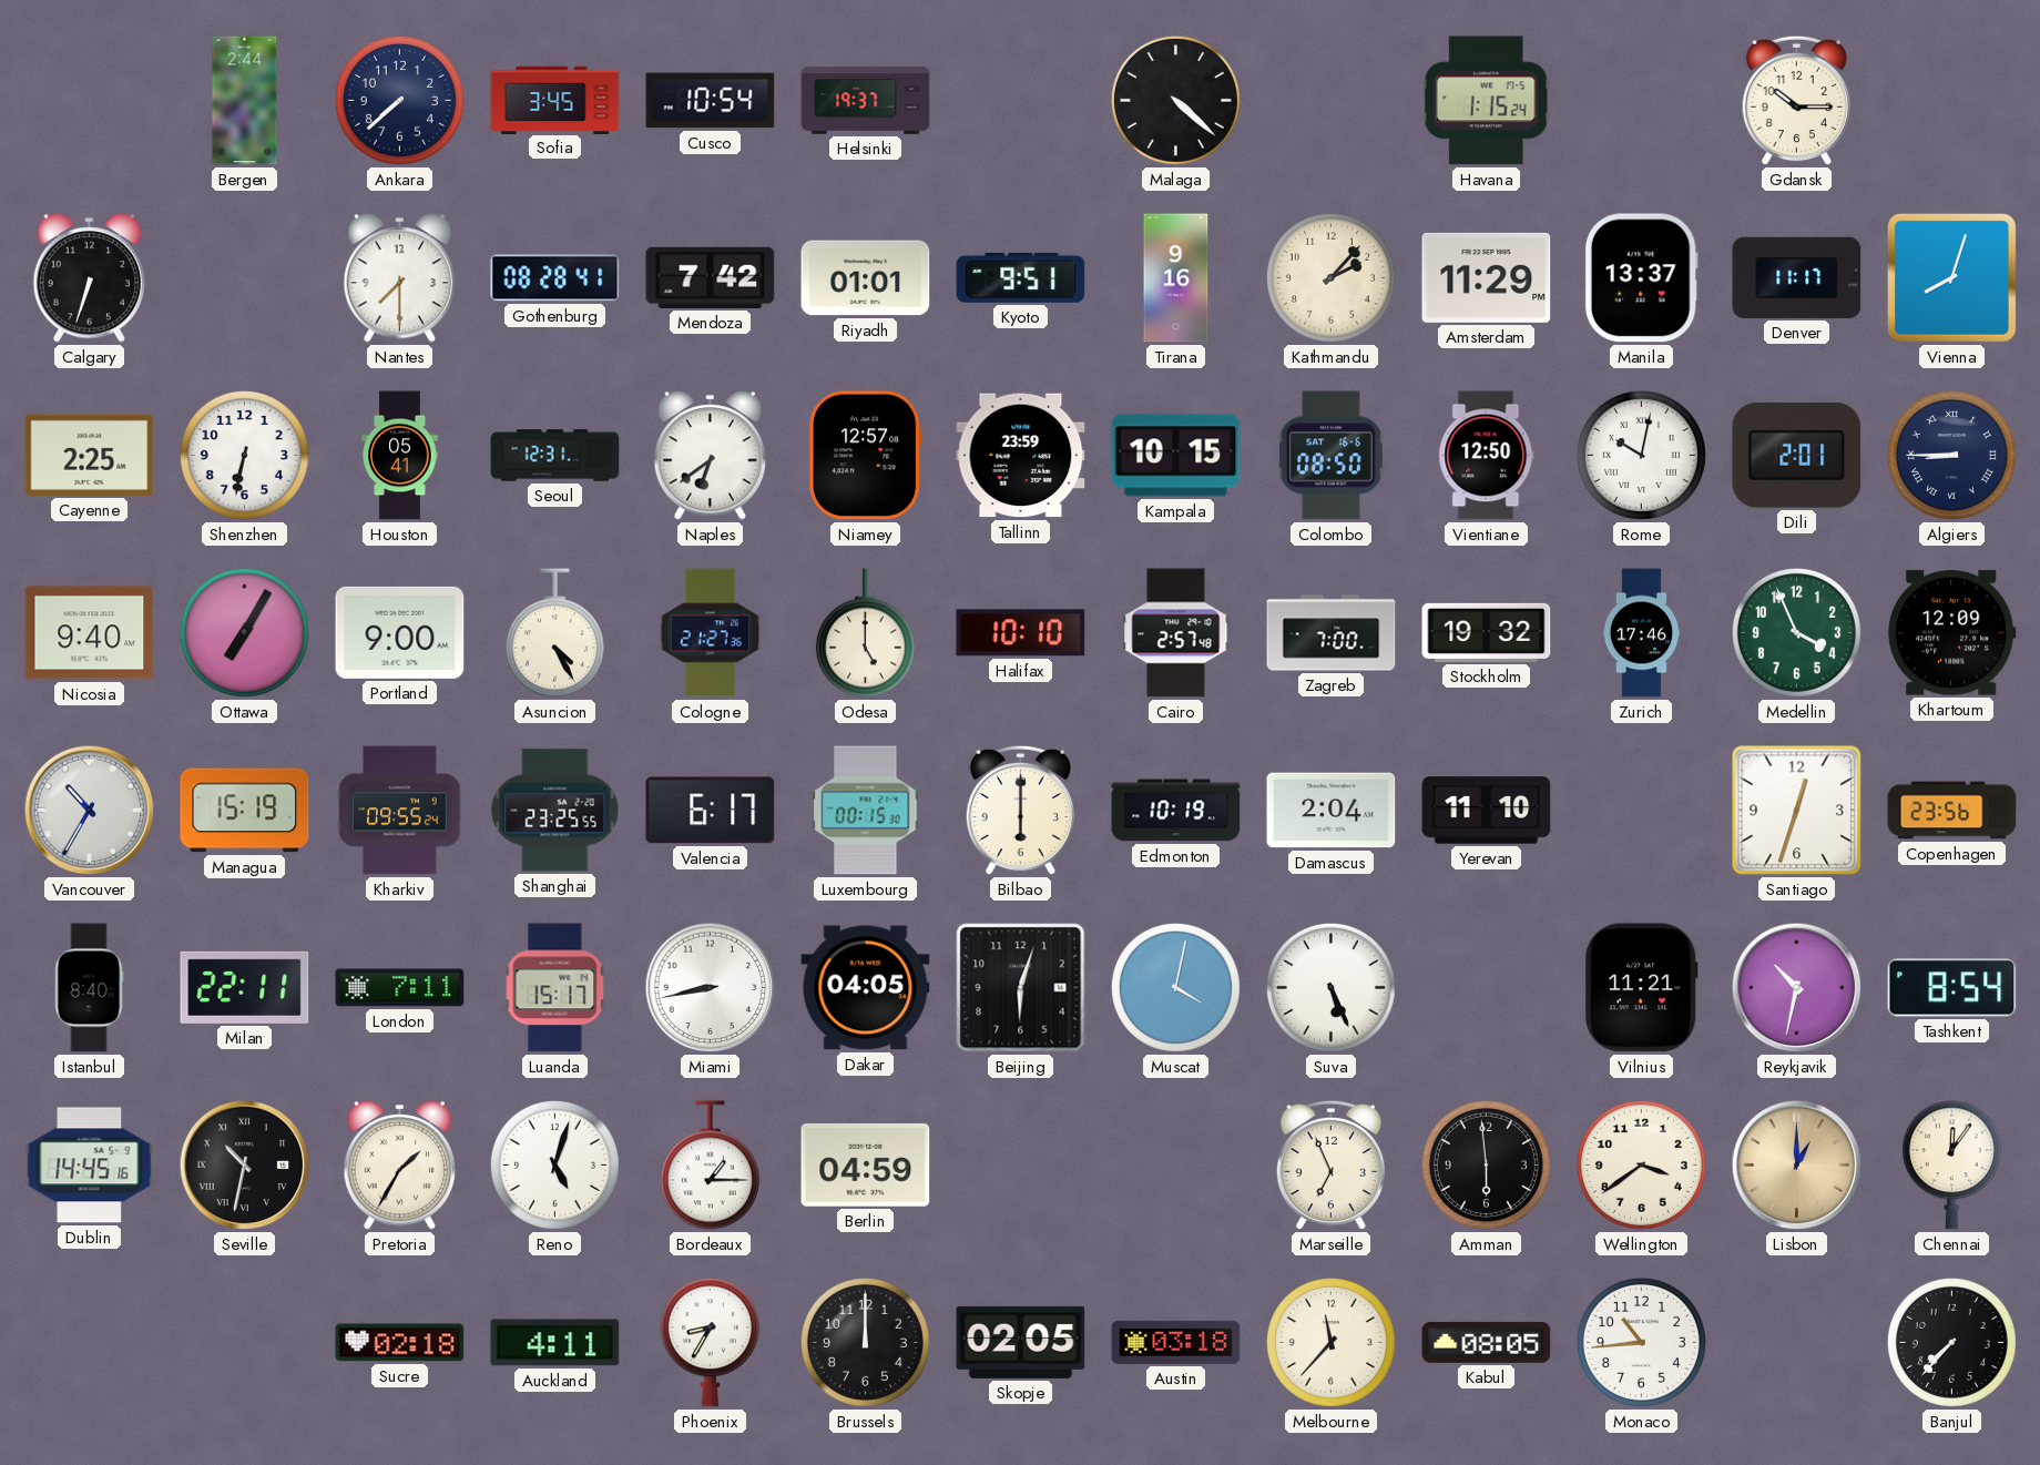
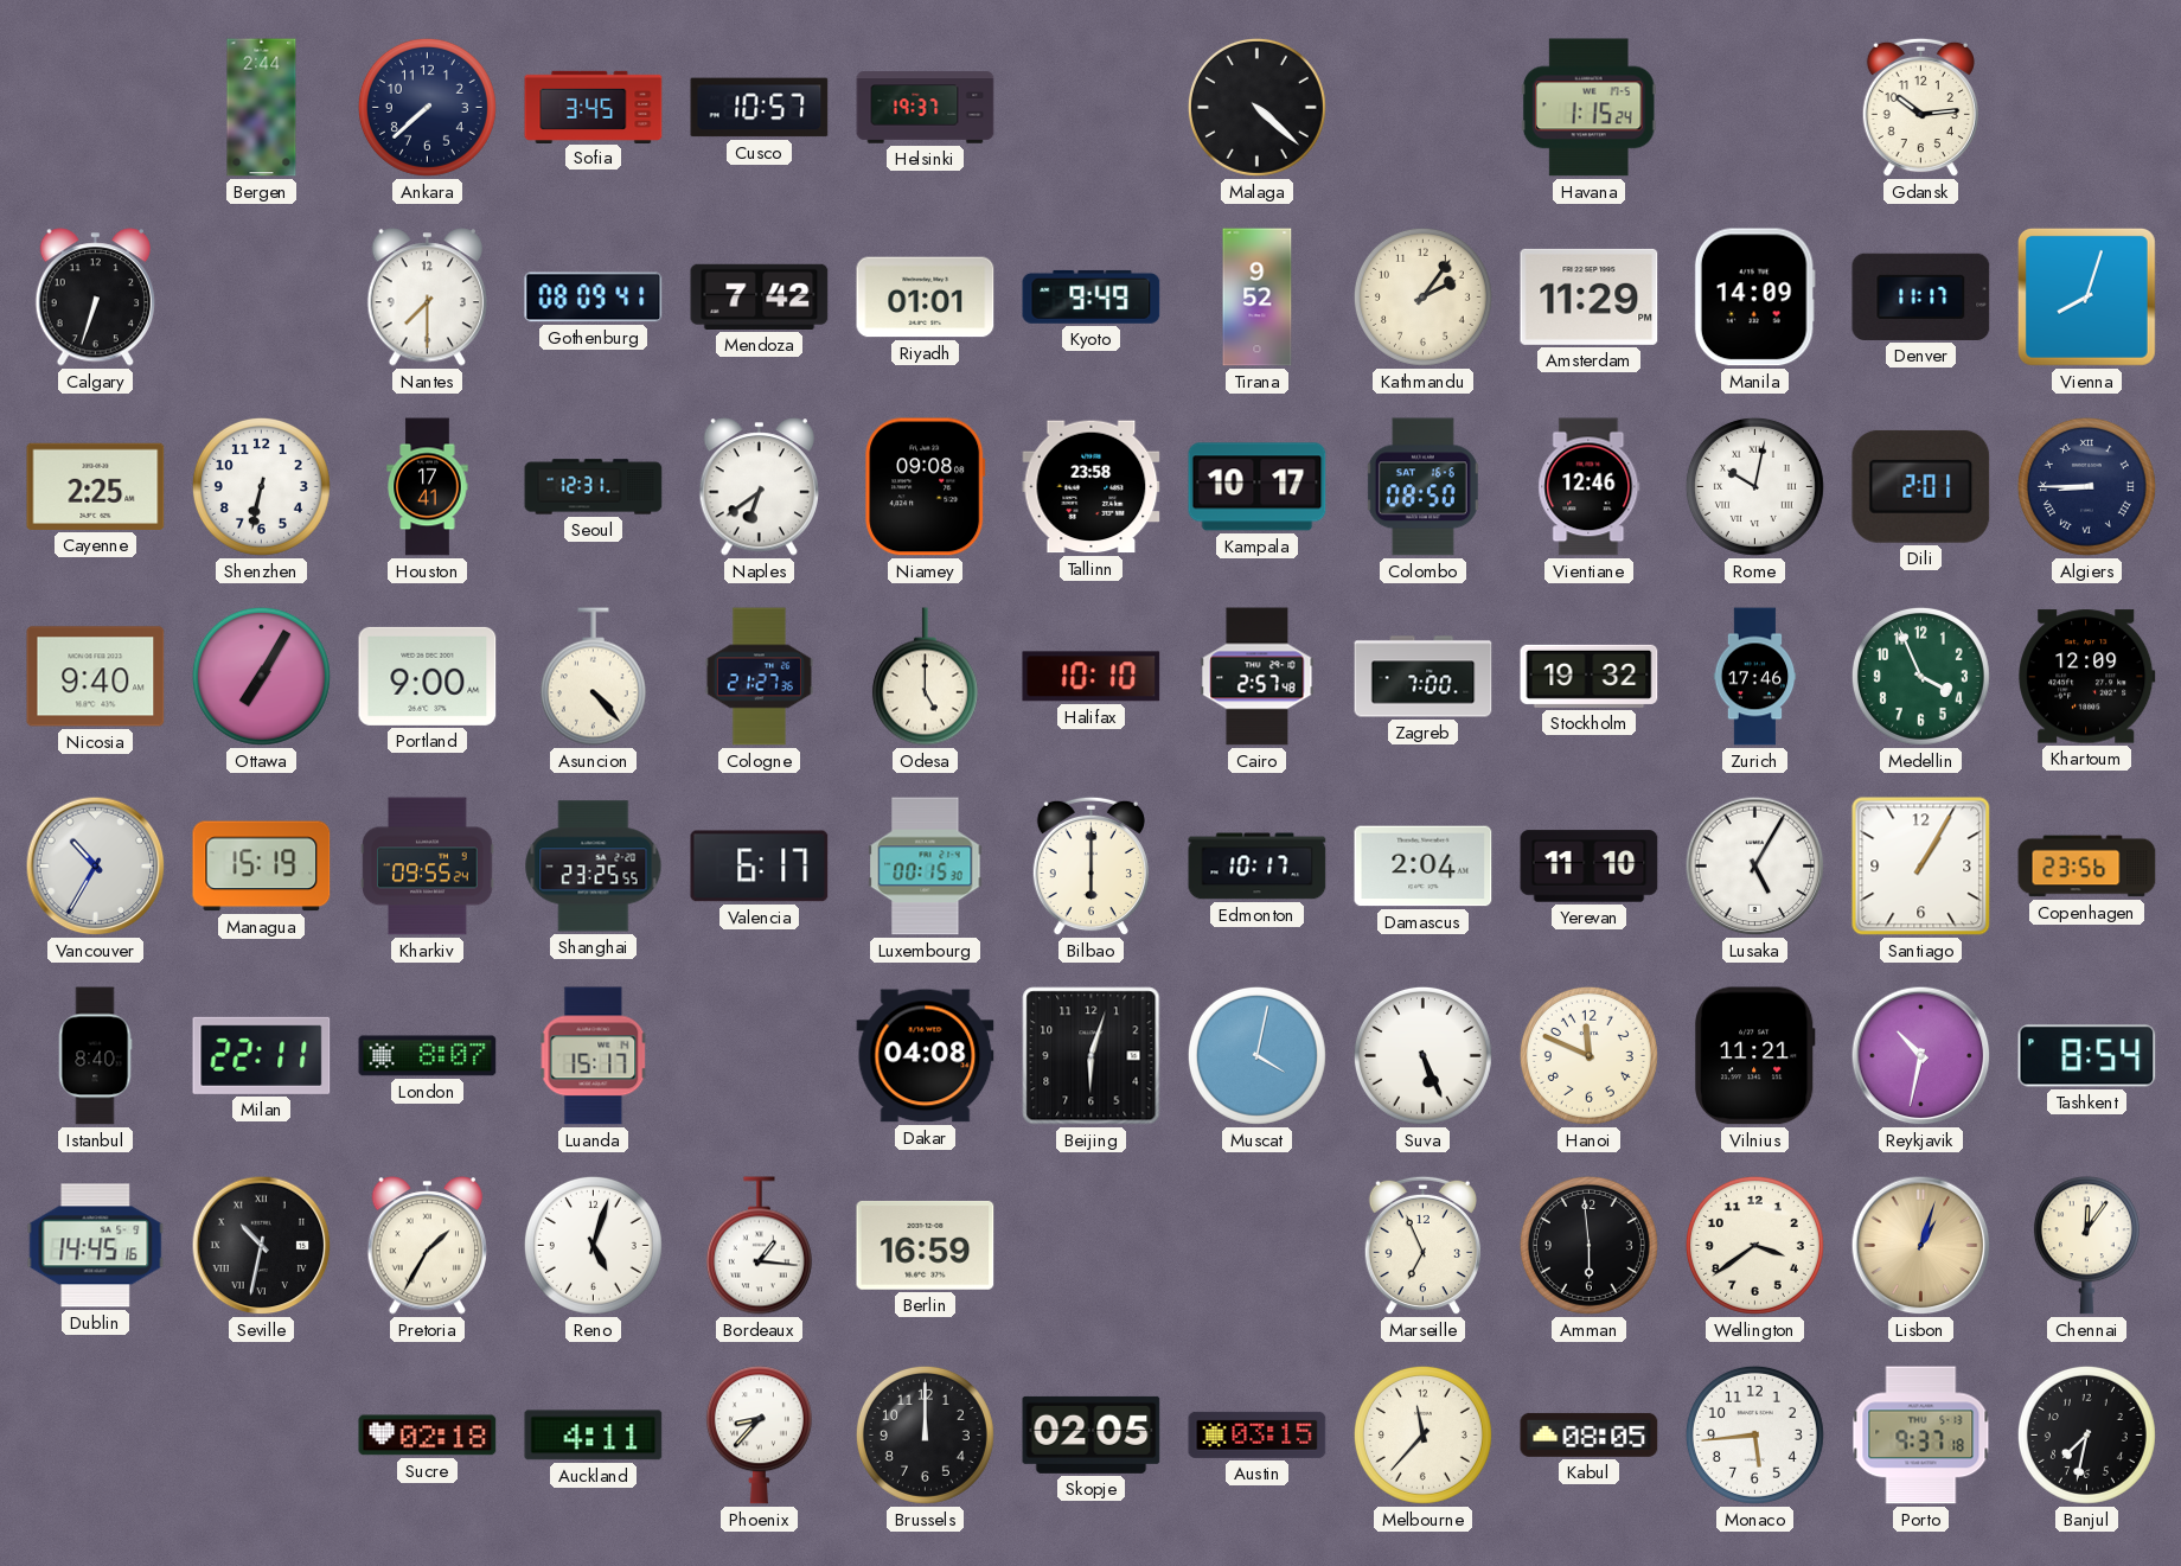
Cusco: 10:54 -> 10:57 (760, 108)
Gdansk: 10:15 -> 10:14 (1920, 108)
Gothenburg: 08:28 -> 08:09 (594, 298)
Kyoto: 9:51 -> 9:49 (1092, 296)
Tirana: 9:16 -> 9:52 (1258, 298)
Kathmandu: 2:07 -> 2:06 (1422, 296)
Manila: 13:37 -> 14:09 (1754, 298)
Houston: 05:41 -> 17:41 (428, 487)
Niamey: 12:57 -> 09:08 (926, 487)
Tallinn: 23:59 -> 23:58 (1092, 487)
Kampala: 10:15 -> 10:17 (1258, 487)
Vientiane: 12:50 -> 12:46 (1590, 487)
Asuncion: 4:25 -> 4:23 (593, 677)
Edmonton: 10:19 -> 10:17 (1258, 867)
Lusaka: none -> 5:05 (1755, 867)
Santiago: 12:33 -> 1:05 (1921, 867)
London: 7:11 -> 8:07 (428, 1056)
Miami: 8:43 -> none (711, 988)
Dakar: 04:05 -> 04:08 (926, 1056)
Hanoi: none -> 11:49 (1588, 1055)
Bordeaux: 1:15 -> 1:16 (759, 1246)
Berlin: 04:59 -> 16:59 (926, 1245)
Lisbon: 1:00 -> 1:03 (1921, 1246)
Phoenix: 8:35 -> 8:37 (759, 1436)
Austin: 03:18 -> 03:15 (1258, 1434)
Monaco: 10:44 -> 5:44 (1754, 1434)
Porto: none -> 9:37 (1921, 1436)
Banjul: 7:37 -> 7:32 (2086, 1434)
